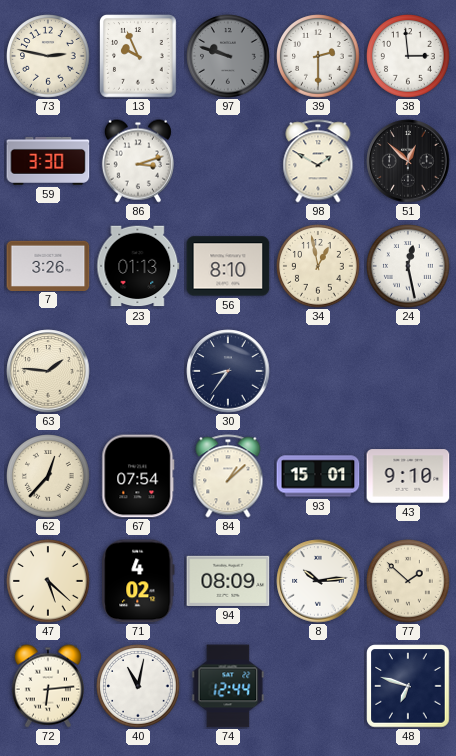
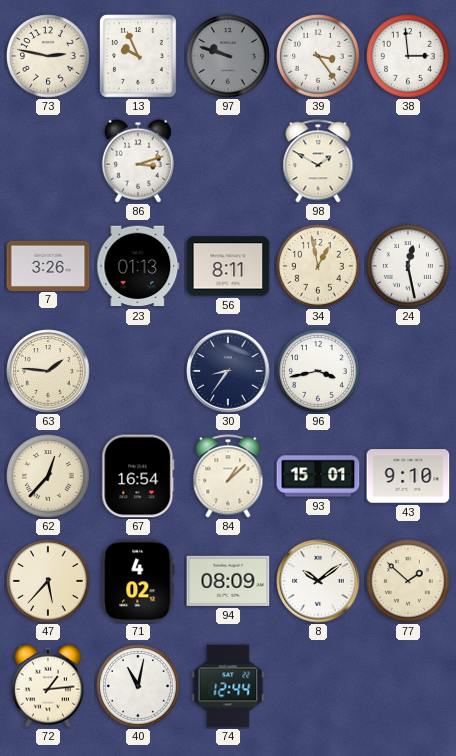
39: 2:30 -> 3:24 (318, 56)
59: 3:30 -> none (48, 161)
51: 12:52 -> none (408, 161)
56: 8:10 -> 8:11 (228, 266)
96: none -> 3:43 (318, 371)
67: 07:54 -> 16:54 (138, 476)
47: 5:22 -> 5:37 (48, 581)
8: 10:14 -> 10:09 (318, 581)
72: 6:14 -> 1:14 (48, 686)
48: 6:48 -> none (408, 686)
